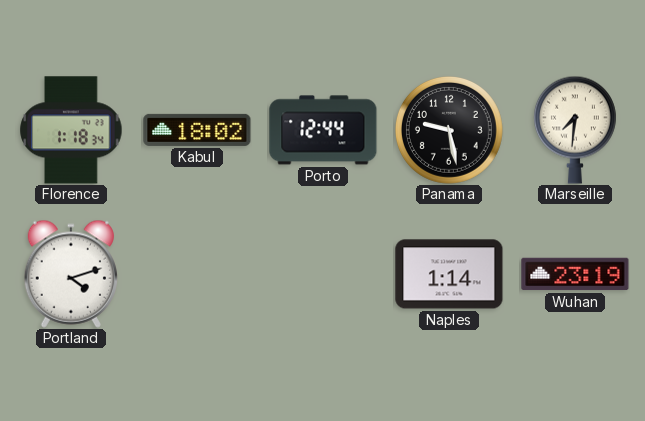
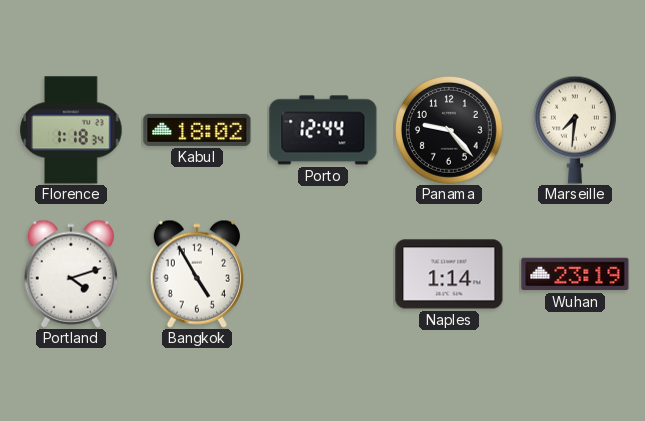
Panama: 9:28 -> 9:23 (449, 130)
Bangkok: none -> 4:55 (197, 274)
